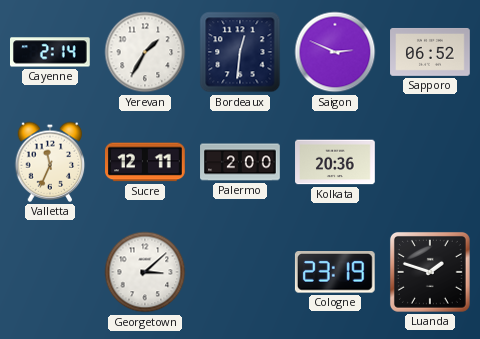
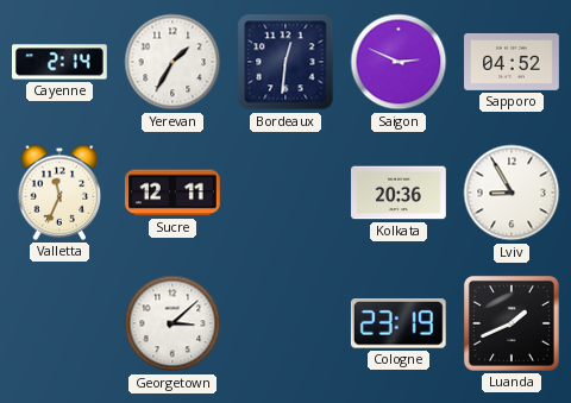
Sapporo: 06:52 -> 04:52 (512, 62)
Palermo: 2:00 -> none (240, 162)
Lviv: none -> 8:55 (512, 193)
Luanda: 1:48 -> 1:41 (512, 323)
